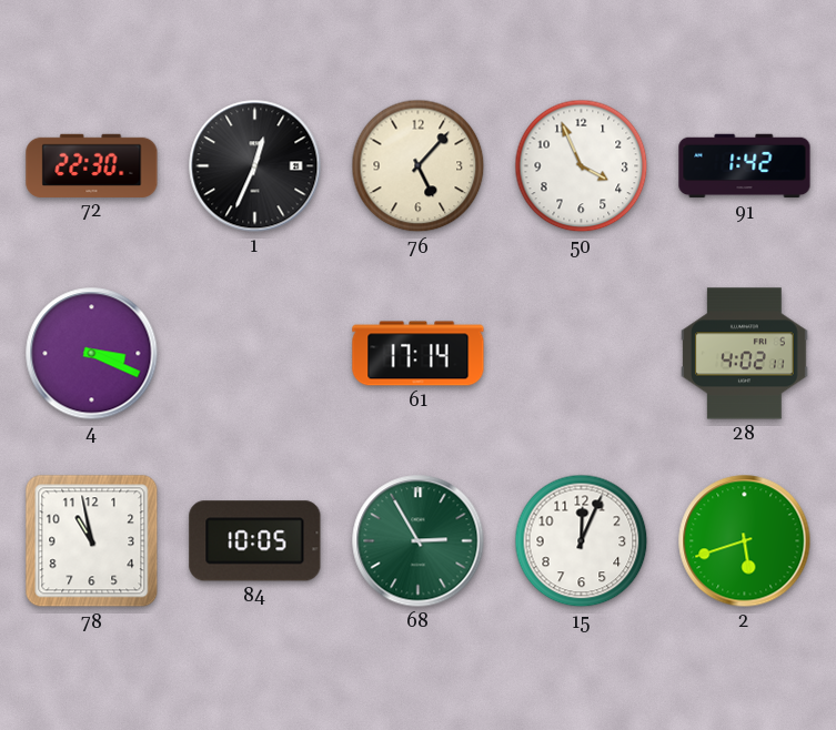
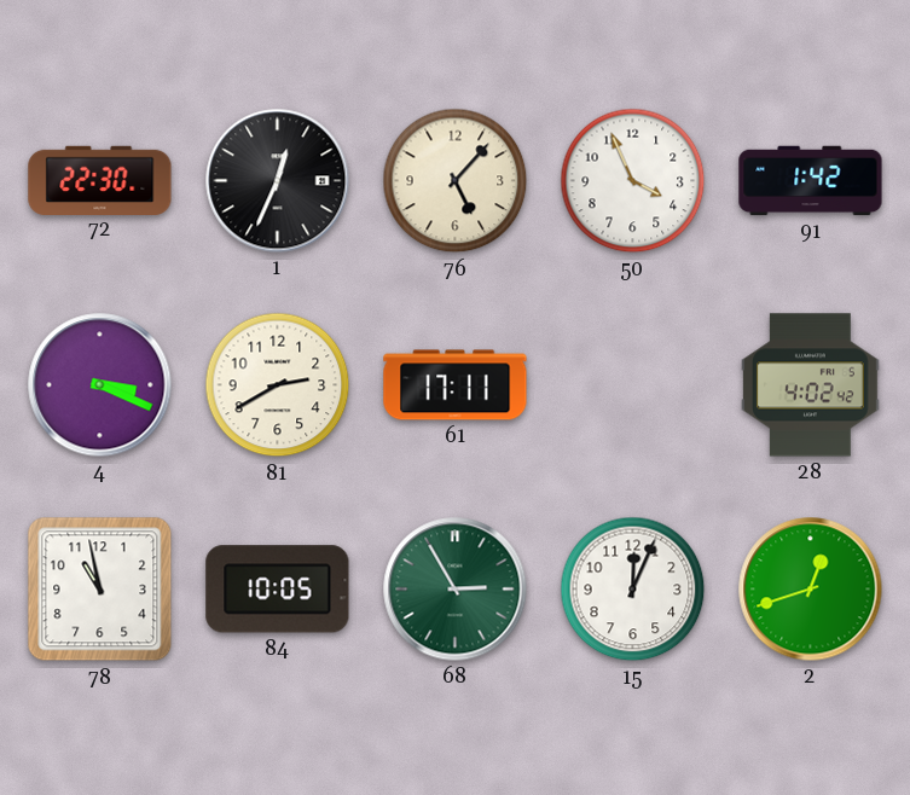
81: none -> 2:40 (278, 385)
61: 17:14 -> 17:11 (456, 385)
28: 4:02:11 -> 4:02:42 (811, 385)
2: 5:42 -> 12:42 (811, 590)
